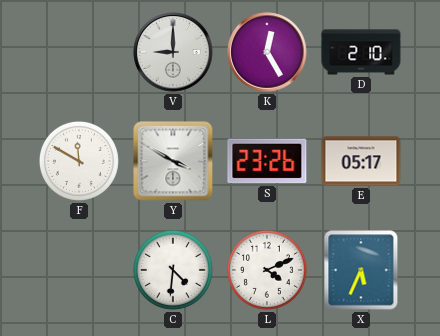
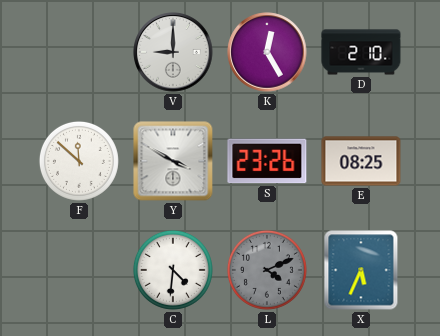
F: 11:50 -> 11:52 (79, 161)
E: 05:17 -> 08:25 (361, 161)
L dial: white -> grey (267, 270)
